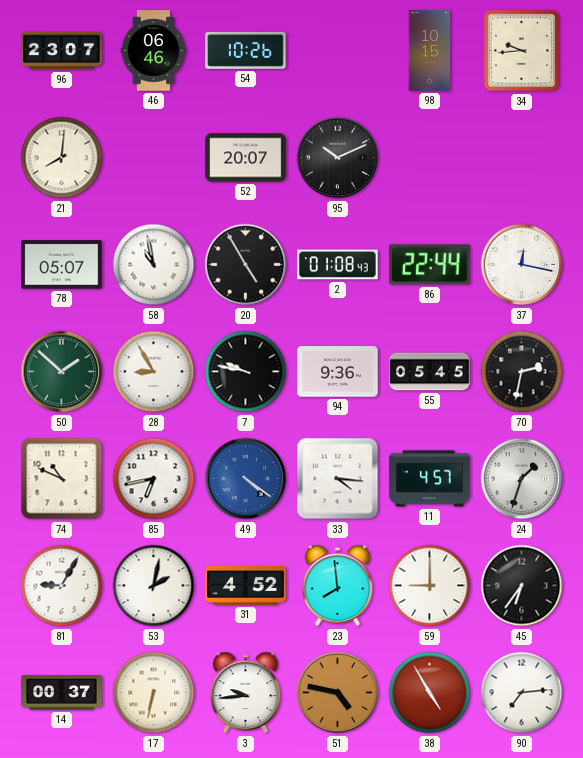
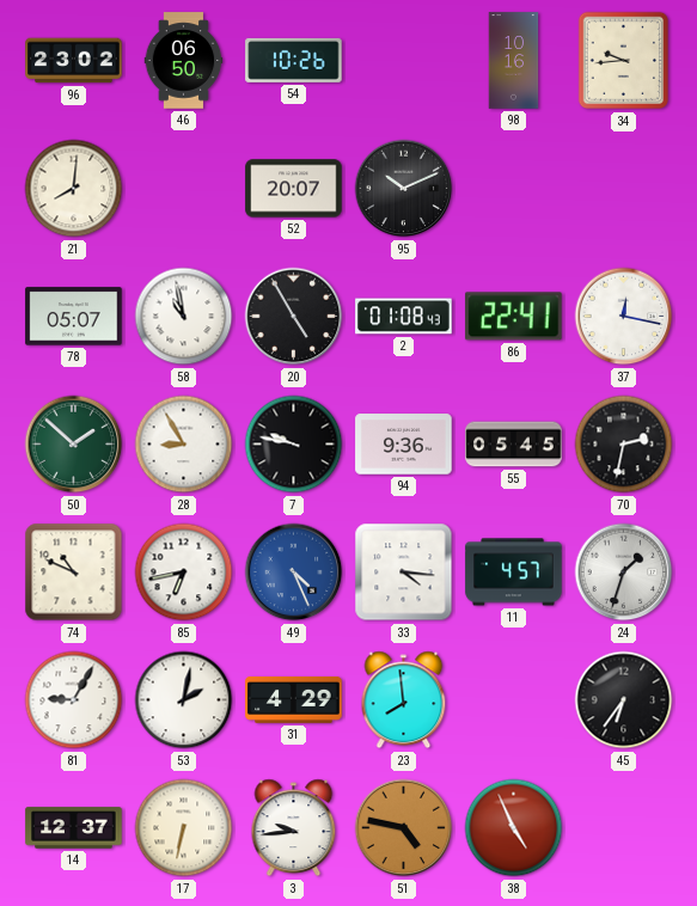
96: 23:07 -> 23:02 (74, 61)
46: 06:46 -> 06:50 (184, 61)
98: 10:15 -> 10:16 (514, 61)
86: 22:44 -> 22:41 (514, 317)
49: 4:21 -> 4:26 (294, 573)
31: 4:52 -> 4:29 (294, 699)
59: 9:00 -> none (430, 586)
14: 00:37 -> 12:37 (74, 828)
38: 4:55 -> 4:56 (514, 828)
90: 7:14 -> none (522, 693)
